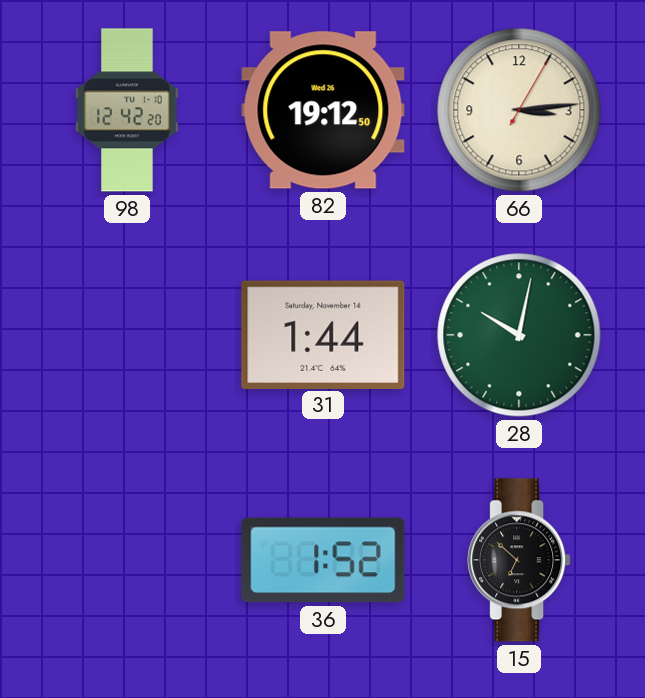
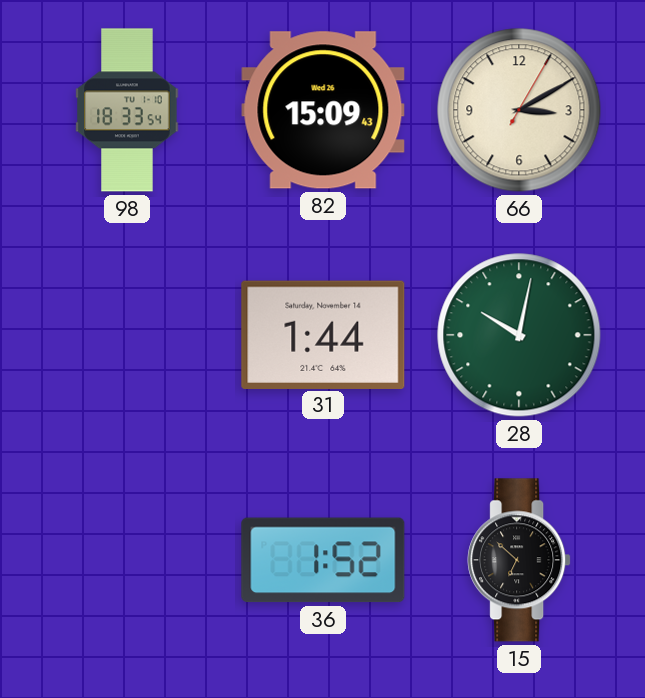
98: 12:42 -> 18:33 (127, 110)
82: 19:12 -> 15:09 (323, 110)
66: 3:14 -> 3:10 (519, 110)
